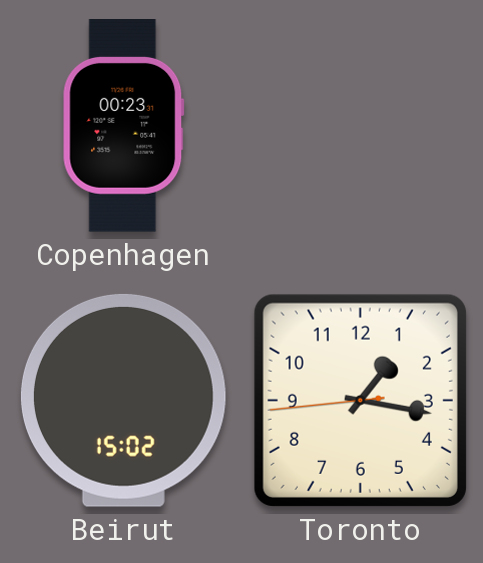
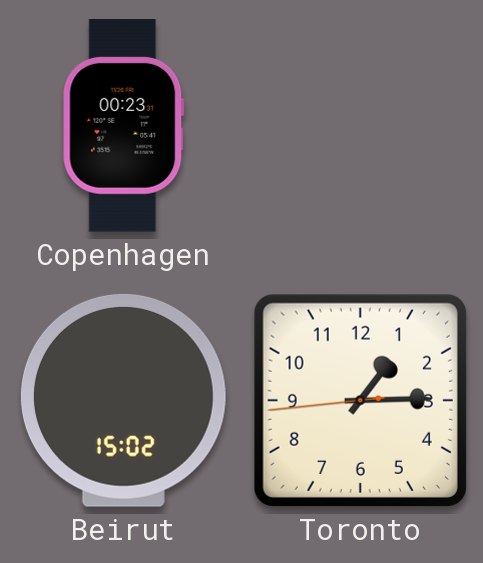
Toronto: 1:16 -> 1:14 (360, 400)
